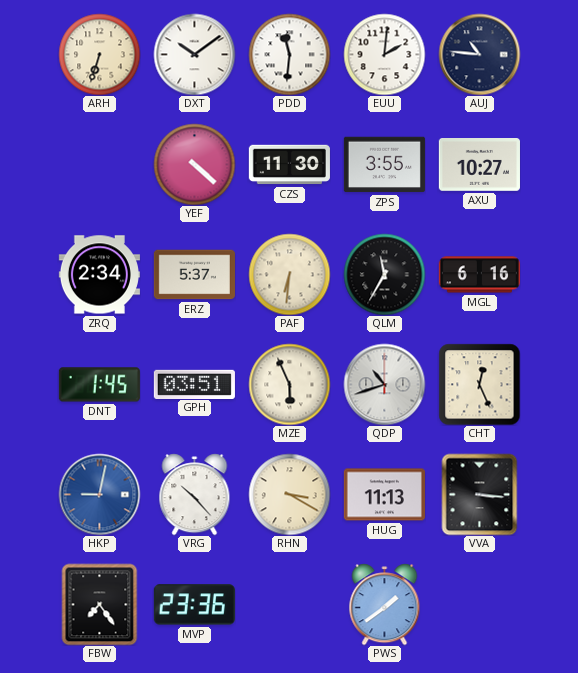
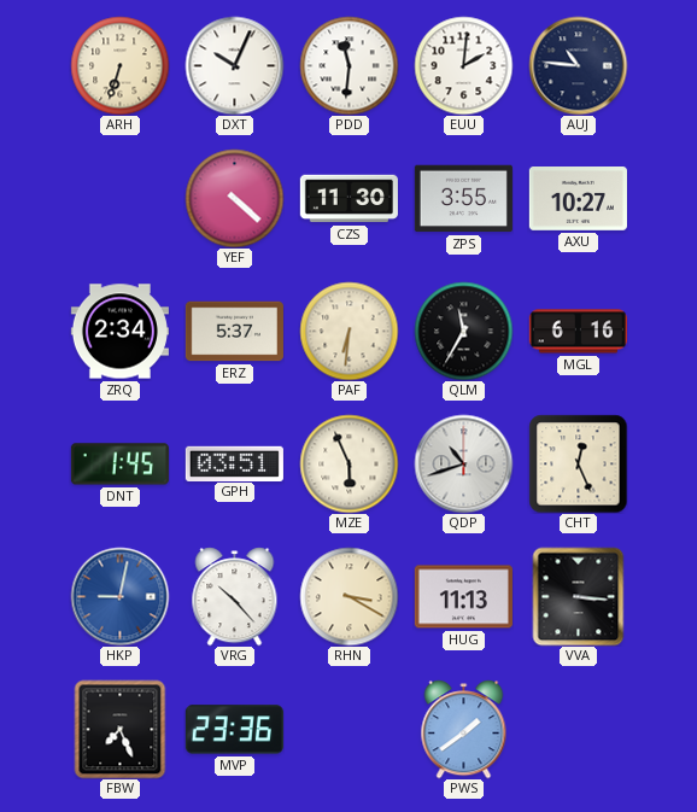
DXT: 10:09 -> 10:04 (234, 65)
FBW: 7:24 -> 7:26 (121, 729)
